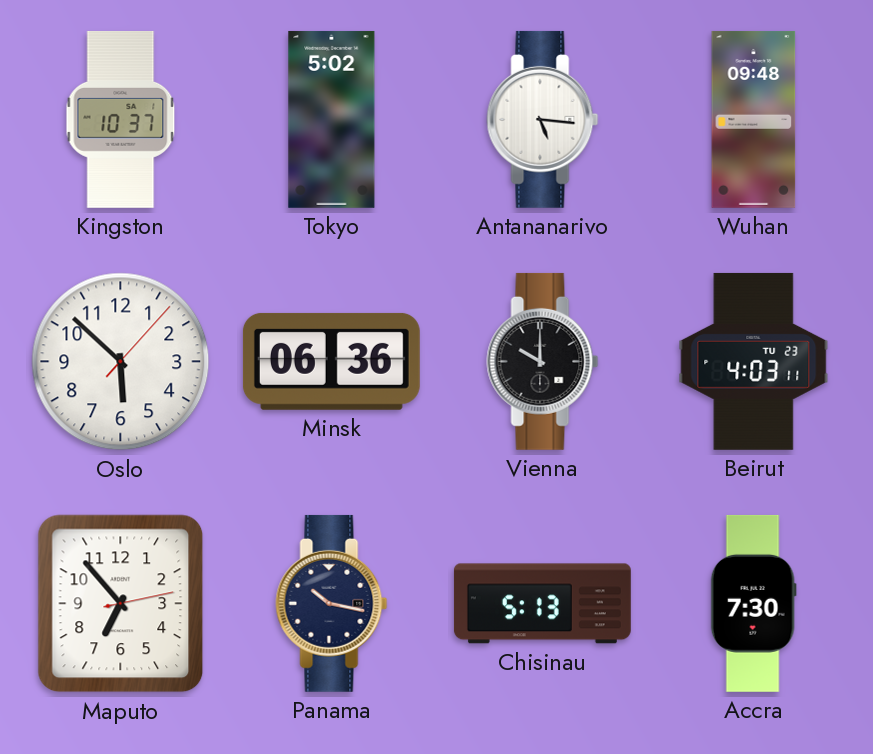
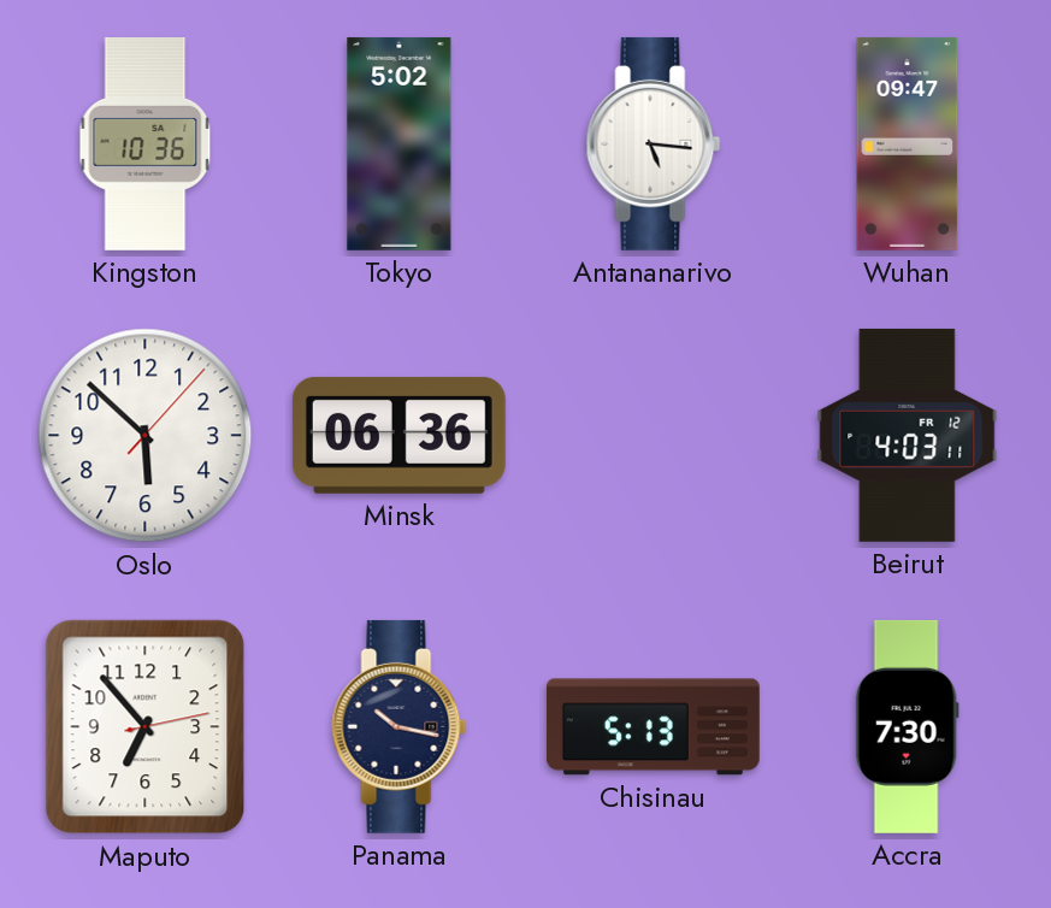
Kingston: 10:37 -> 10:36 (146, 143)
Wuhan: 09:48 -> 09:47 (908, 143)
Vienna: 10:00 -> none (543, 361)
Beirut date: TU 23 -> FR 12 (908, 435)
